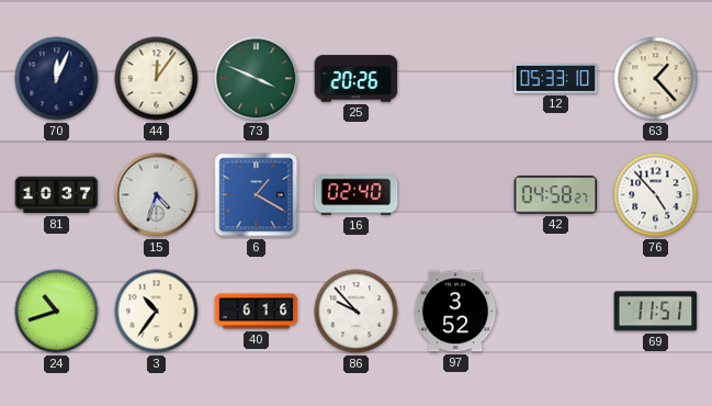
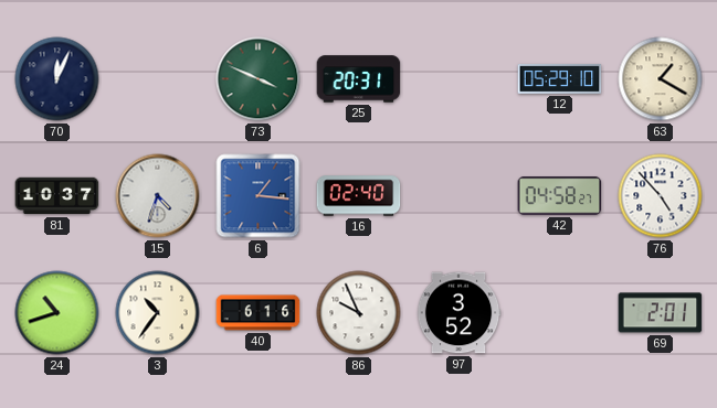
44: 12:06 -> none (157, 79)
25: 20:26 -> 20:31 (359, 79)
12: 05:33 -> 05:29 (560, 78)
63: 1:23 -> 1:20 (661, 79)
6: 1:20 -> 1:16 (259, 196)
86: 9:53 -> 9:56 (359, 313)
69: 11:51 -> 2:01 (661, 313)
